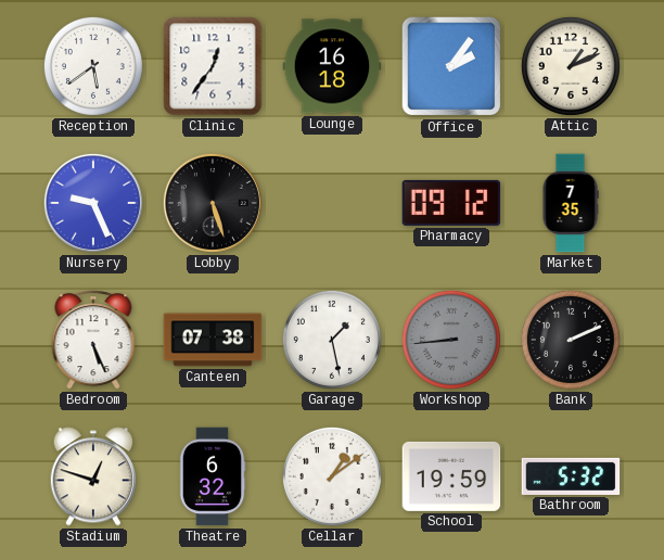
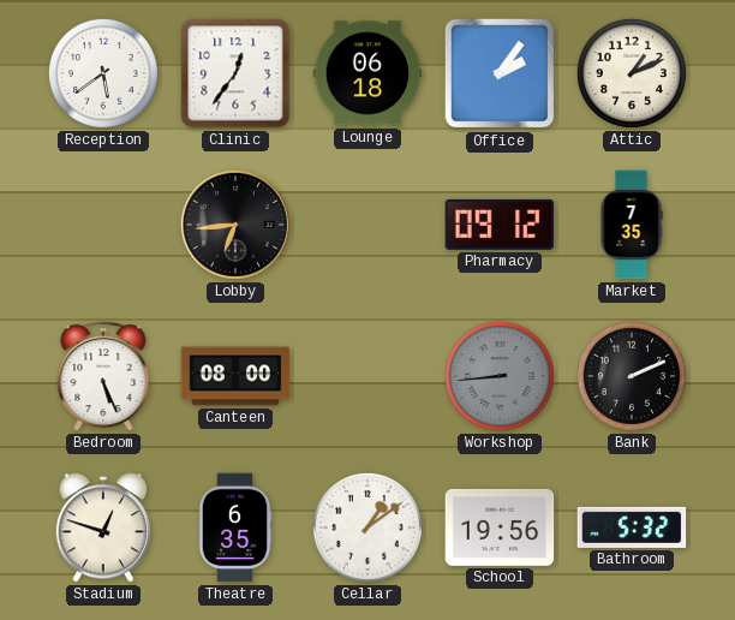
Lounge: 16:18 -> 06:18 (367, 73)
Nursery: 9:26 -> none (93, 203)
Lobby: 5:27 -> 6:44 (235, 225)
Canteen: 07:38 -> 08:00 (235, 376)
Garage: 1:28 -> none (332, 340)
Theatre: 6:32 -> 6:35 (235, 527)
School: 19:59 -> 19:56 (500, 527)
